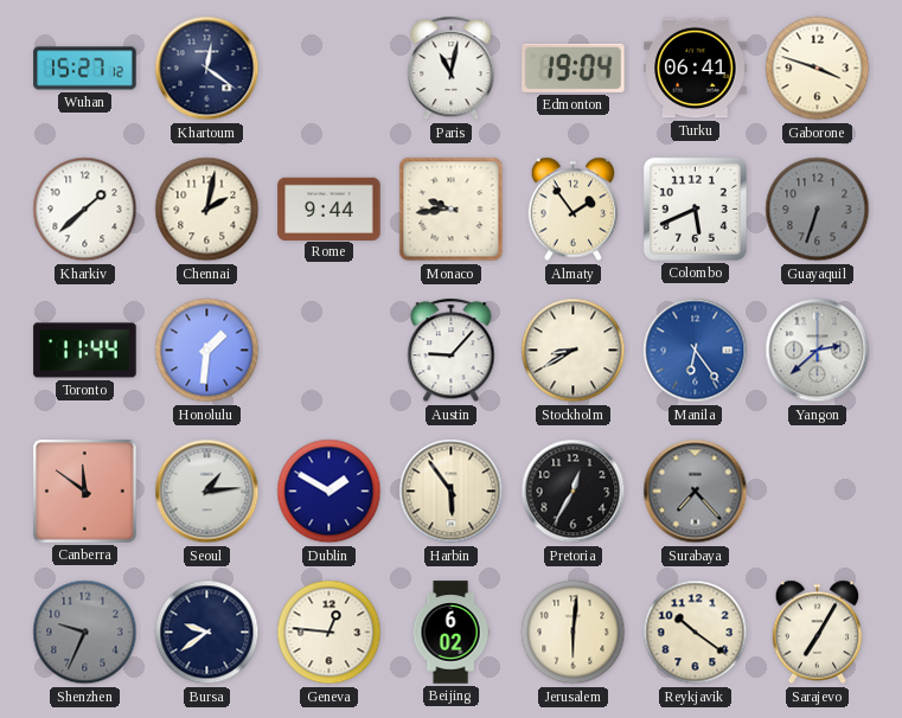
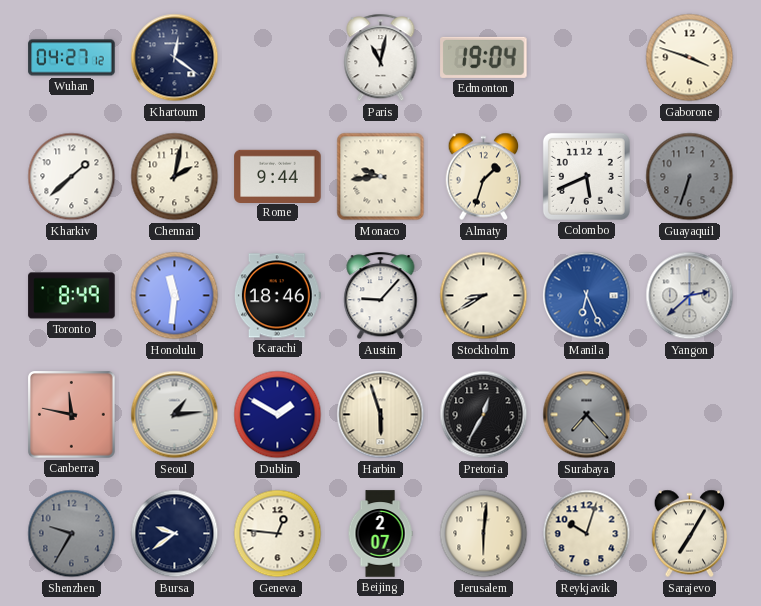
Wuhan: 15:27 -> 04:27 (72, 58)
Turku: 06:41 -> none (696, 69)
Almaty: 1:54 -> 1:33 (484, 177)
Toronto: 11:44 -> 8:49 (72, 296)
Honolulu: 1:31 -> 11:31 (175, 296)
Karachi: none -> 18:46 (277, 296)
Manila: 6:24 -> 6:26 (587, 296)
Canberra: 11:51 -> 11:47 (72, 415)
Harbin: 5:54 -> 5:57 (381, 415)
Shenzhen: 9:34 -> 9:35 (72, 534)
Beijing: 6:02 -> 2:07 (380, 534)
Reykjavik: 10:21 -> 10:03 (587, 534)
